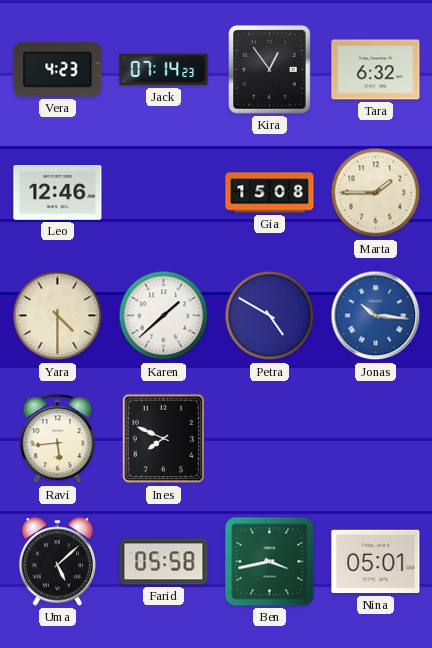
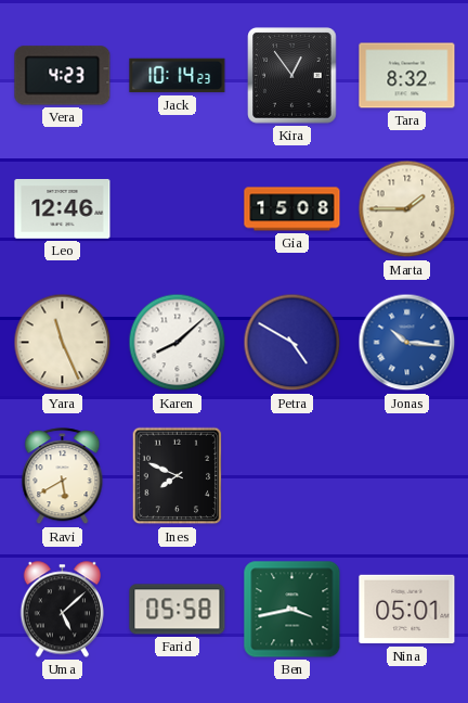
Jack: 07:14 -> 10:14 (178, 76)
Tara: 6:32 -> 8:32 (407, 76)
Yara: 4:30 -> 11:26 (63, 343)
Karen: 1:38 -> 8:08 (178, 343)
Ravi: 5:44 -> 5:40 (63, 476)
